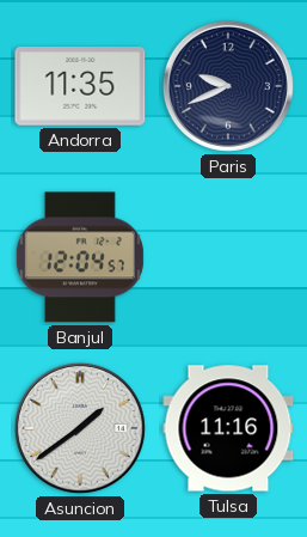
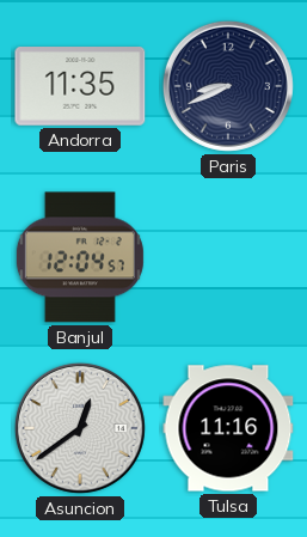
Paris: 9:41 -> 8:41 (228, 86)
Asuncion: 1:39 -> 12:39 (80, 428)
